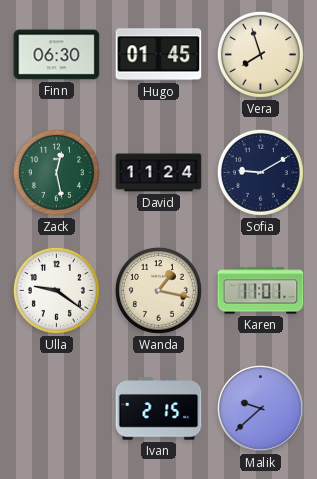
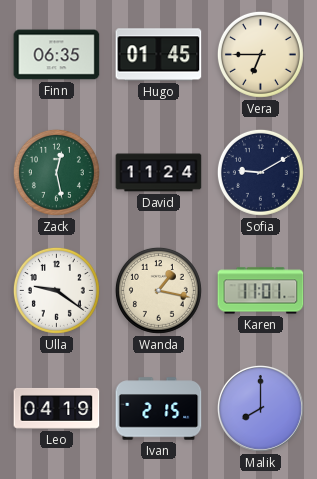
Finn: 06:30 -> 06:35 (57, 55)
Vera: 7:57 -> 6:45 (260, 54)
Leo: none -> 04:19 (57, 408)
Malik: 9:38 -> 8:00 (261, 409)
